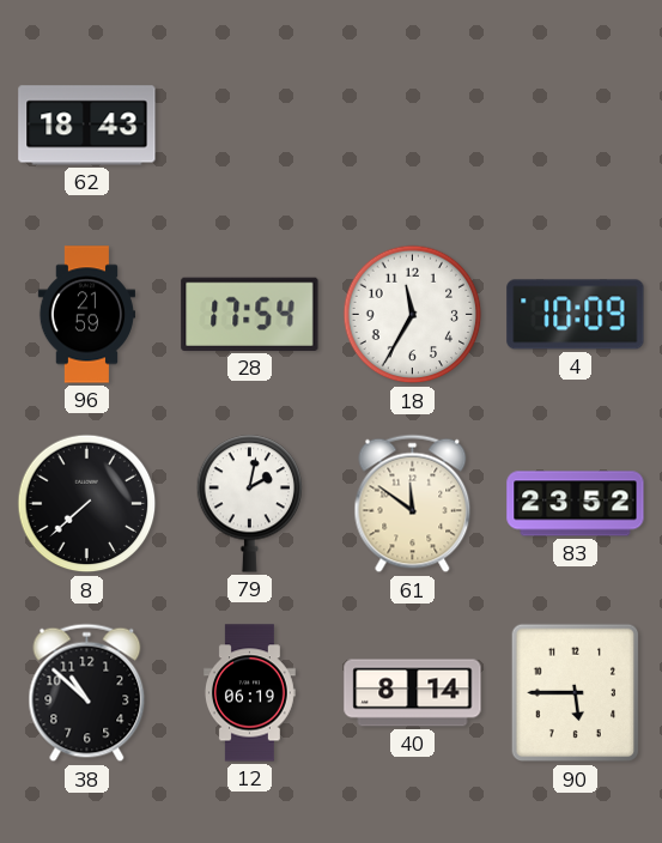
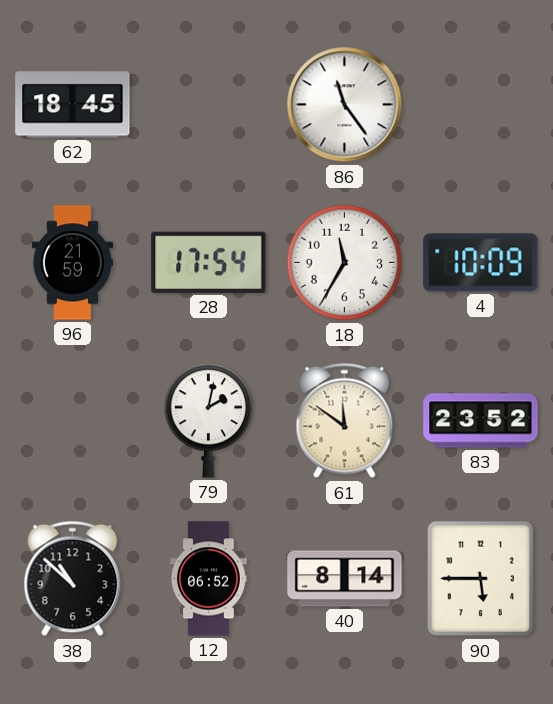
62: 18:43 -> 18:45 (73, 105)
86: none -> 11:24 (345, 105)
8: 7:38 -> none (87, 504)
12: 06:19 -> 06:52 (208, 579)
